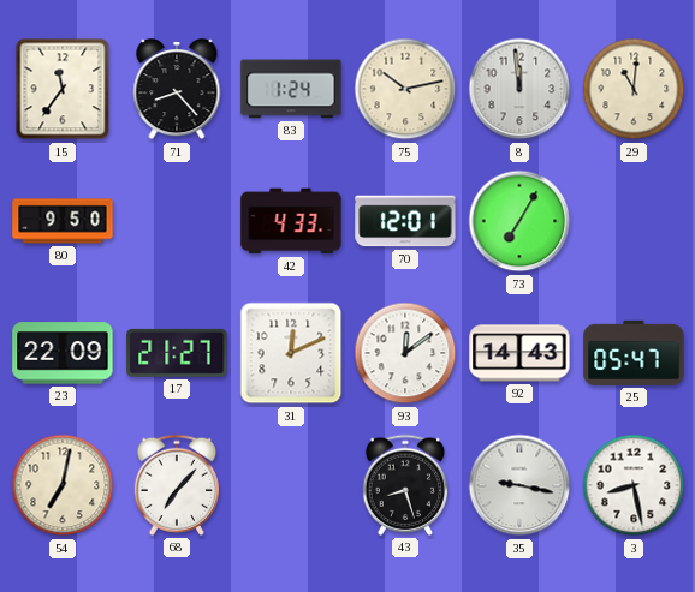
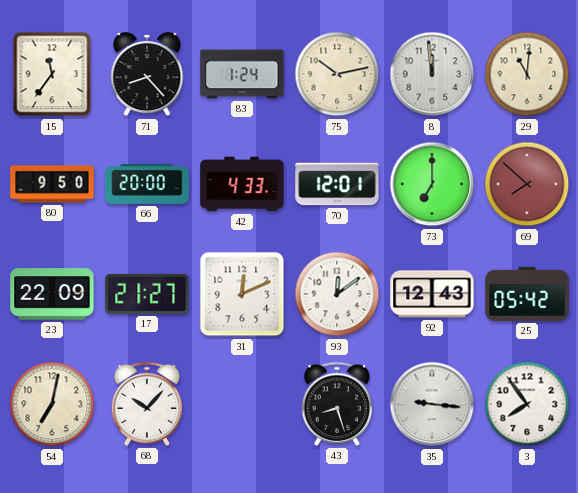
66: none -> 20:00 (147, 184)
73: 7:05 -> 7:00 (432, 184)
69: none -> 7:52 (527, 184)
92: 14:43 -> 12:43 (432, 294)
25: 05:47 -> 05:42 (527, 294)
68: 7:07 -> 10:07 (146, 404)
35: 9:17 -> 9:16 (432, 404)
3: 8:28 -> 7:54 (527, 404)
